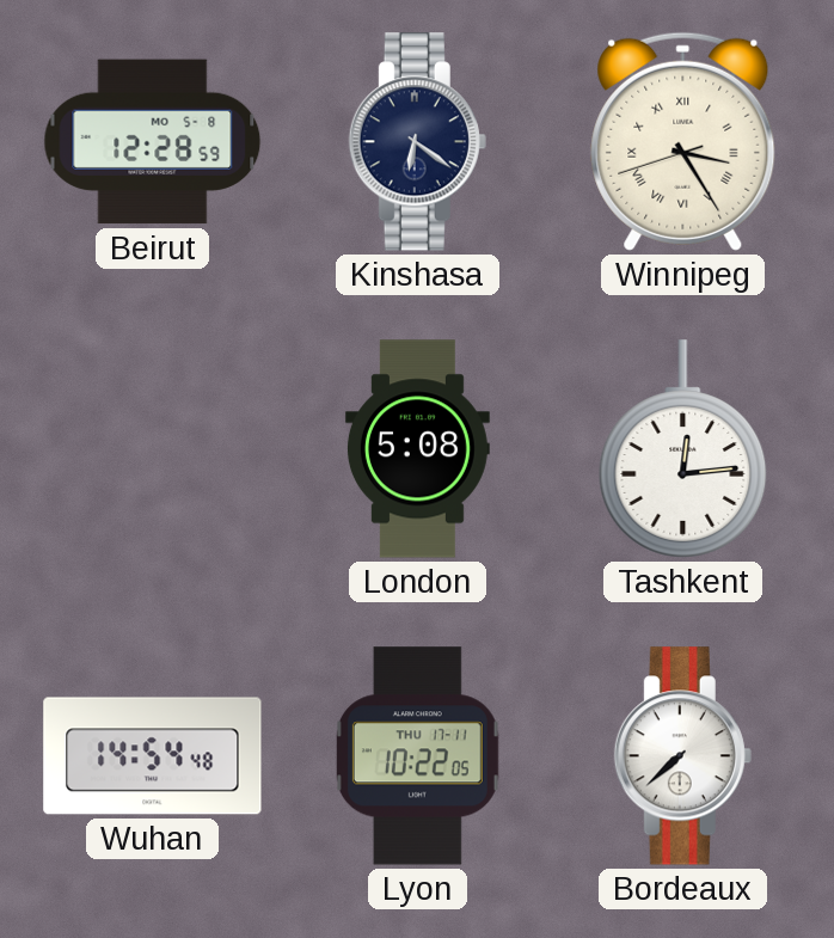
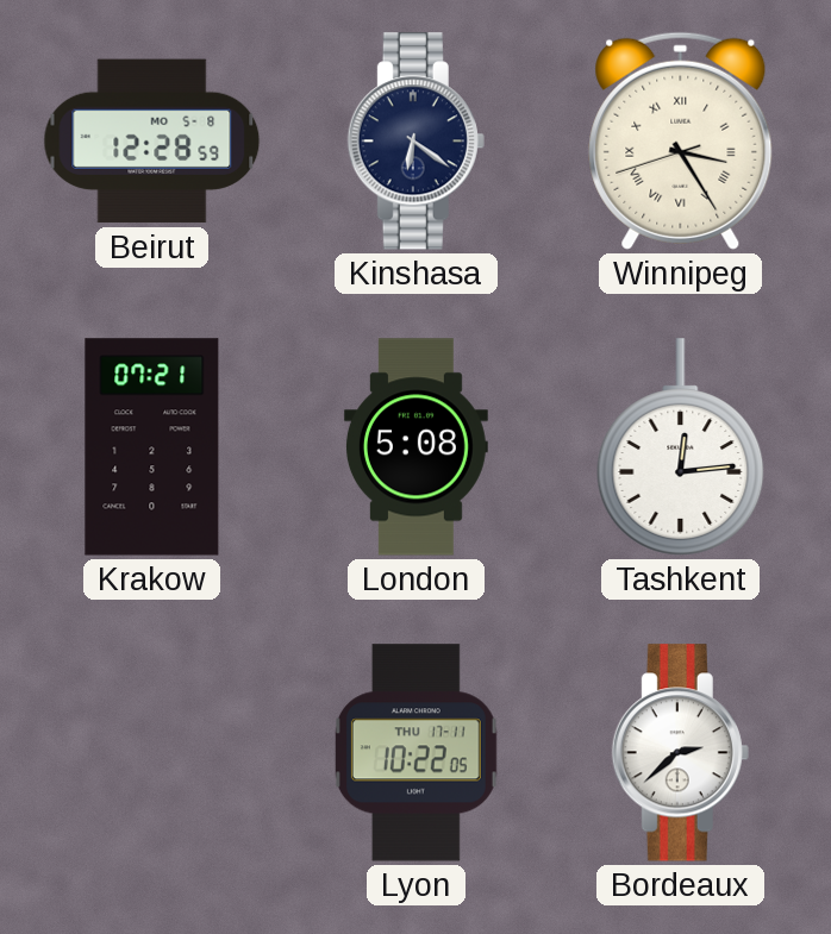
Krakow: none -> 07:21 (152, 447)
Wuhan: 14:54 -> none (153, 756)
Bordeaux: 7:38 -> 2:38 (680, 753)
